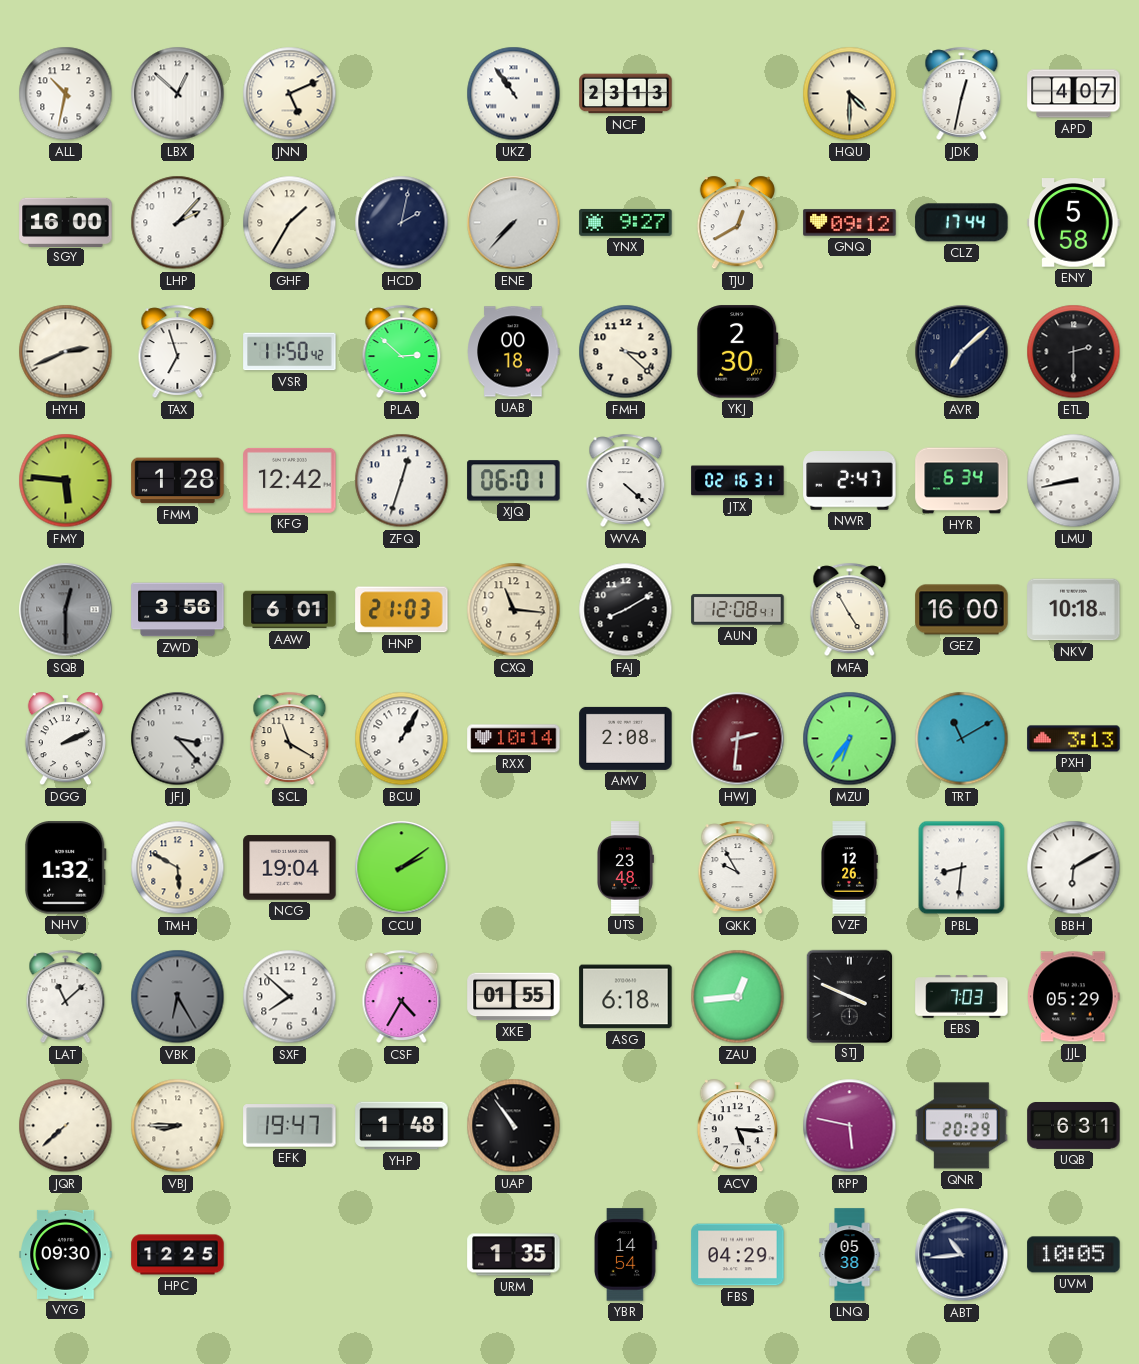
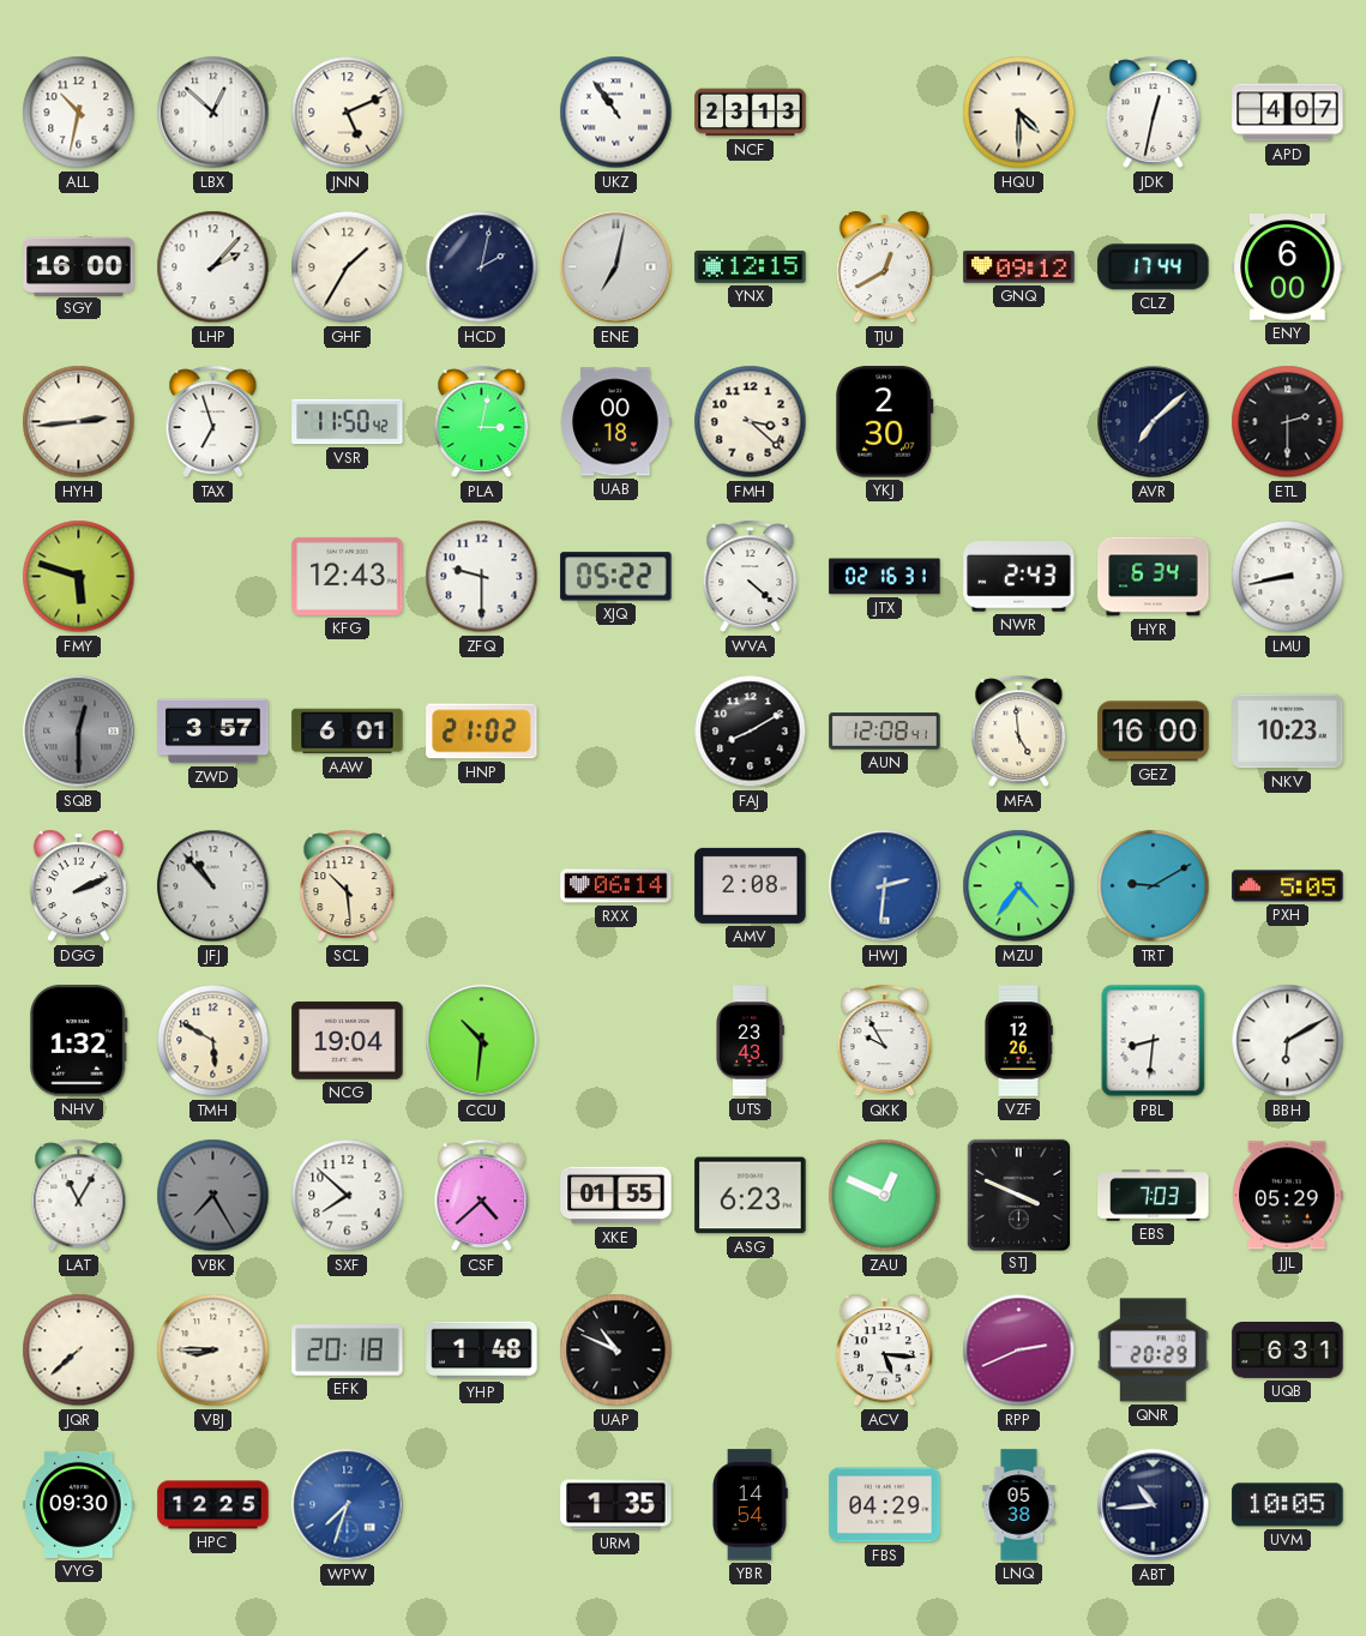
ENE: 7:37 -> 7:02 (616, 267)
YNX: 9:27 -> 12:15 (751, 266)
ENY: 5:58 -> 6:00 (1288, 267)
HYH: 2:41 -> 2:44 (79, 422)
PLA: 2:52 -> 3:02 (482, 422)
FMY: 5:46 -> 5:48 (79, 577)
FMM: 1:28 -> none (178, 481)
KFG: 12:42 -> 12:43 (348, 576)
ZFQ: 12:33 -> 9:30 (482, 577)
XJQ: 06:01 -> 05:22 (616, 577)
NWR: 2:47 -> 2:43 (1019, 577)
ZWD: 3:56 -> 3:57 (213, 732)
HNP: 21:03 -> 21:02 (482, 732)
CXQ: 11:16 -> none (514, 610)
MFA: 4:55 -> 4:59 (1019, 732)
NKV: 10:18 -> 10:23 (1288, 732)
JFJ: 3:23 -> 10:53 (213, 886)
SCL: 11:20 -> 10:29 (348, 886)
BCU: 1:05 -> none (402, 739)
RXX: 10:14 -> 06:14 (616, 886)
HWJ dial: burgundy -> blue (885, 886)
MZU: 6:36 -> 4:36 (1019, 886)
TRT: 11:10 -> 9:10 (1154, 886)
PXH: 3:13 -> 5:05 (1288, 886)
CCU: 2:09 -> 10:31 (482, 1041)
UTS: 23:48 -> 23:43 (751, 1041)
LAT: 11:08 -> 11:05 (79, 1196)
VBK: 6:25 -> 7:25 (213, 1196)
CSF: 4:35 -> 4:38 (482, 1196)
ASG: 6:18 -> 6:23 (751, 1196)
ZAU: 12:44 -> 12:49 (885, 1196)
EFK: 19:47 -> 20:18 (348, 1351)
UAP: 10:54 -> 10:49 (616, 1351)
RPP: 5:47 -> 2:41 (1019, 1351)
WPW: none -> 7:33 (348, 1505)
